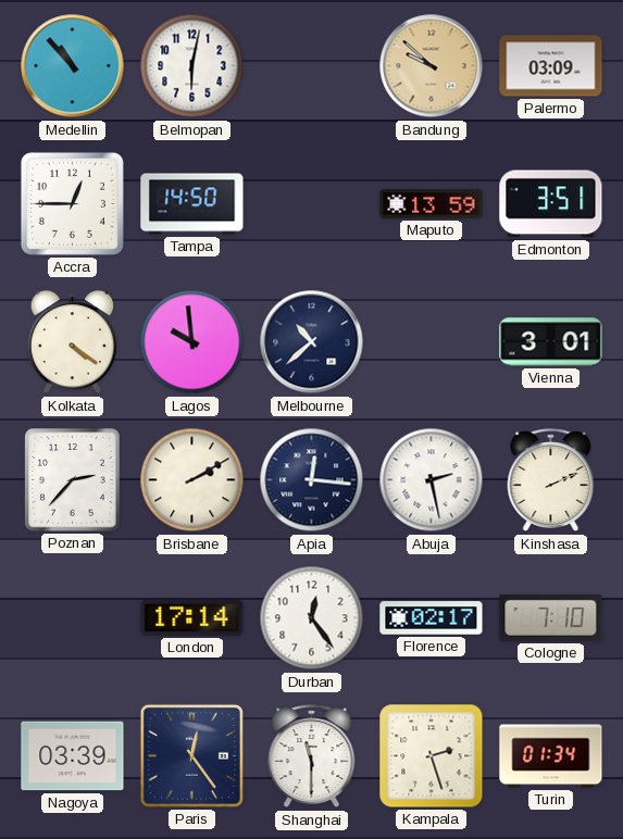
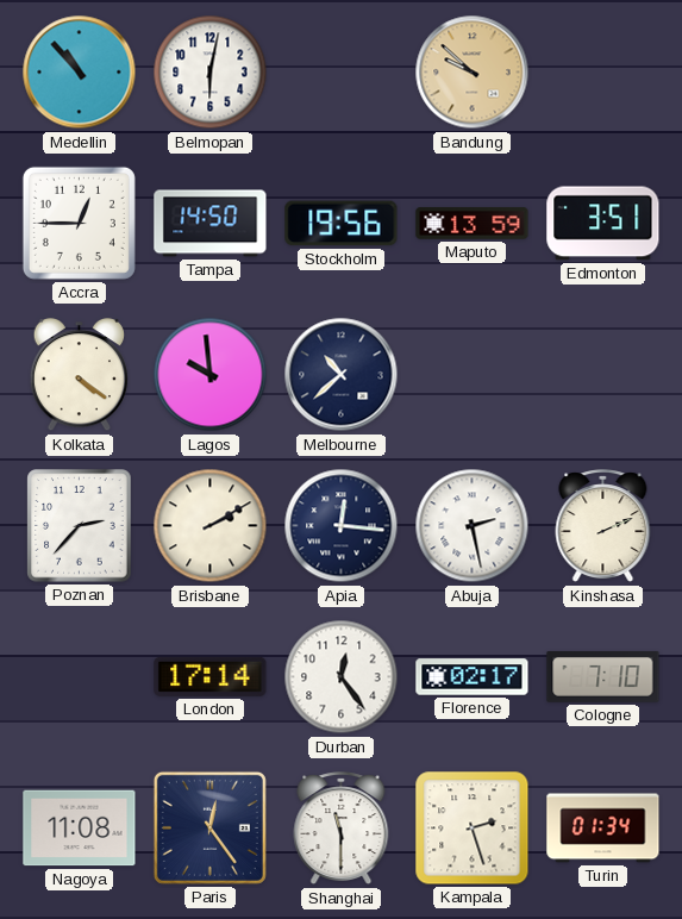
Palermo: 03:09 -> none (551, 66)
Stockholm: none -> 19:56 (342, 224)
Vienna: 3:01 -> none (551, 342)
Nagoya: 03:39 -> 11:08 (80, 829)
